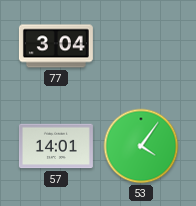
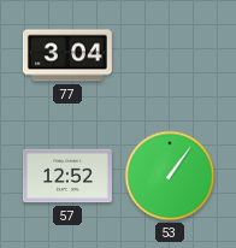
57: 14:01 -> 12:52 (67, 176)
53: 4:06 -> 1:06 (170, 176)
